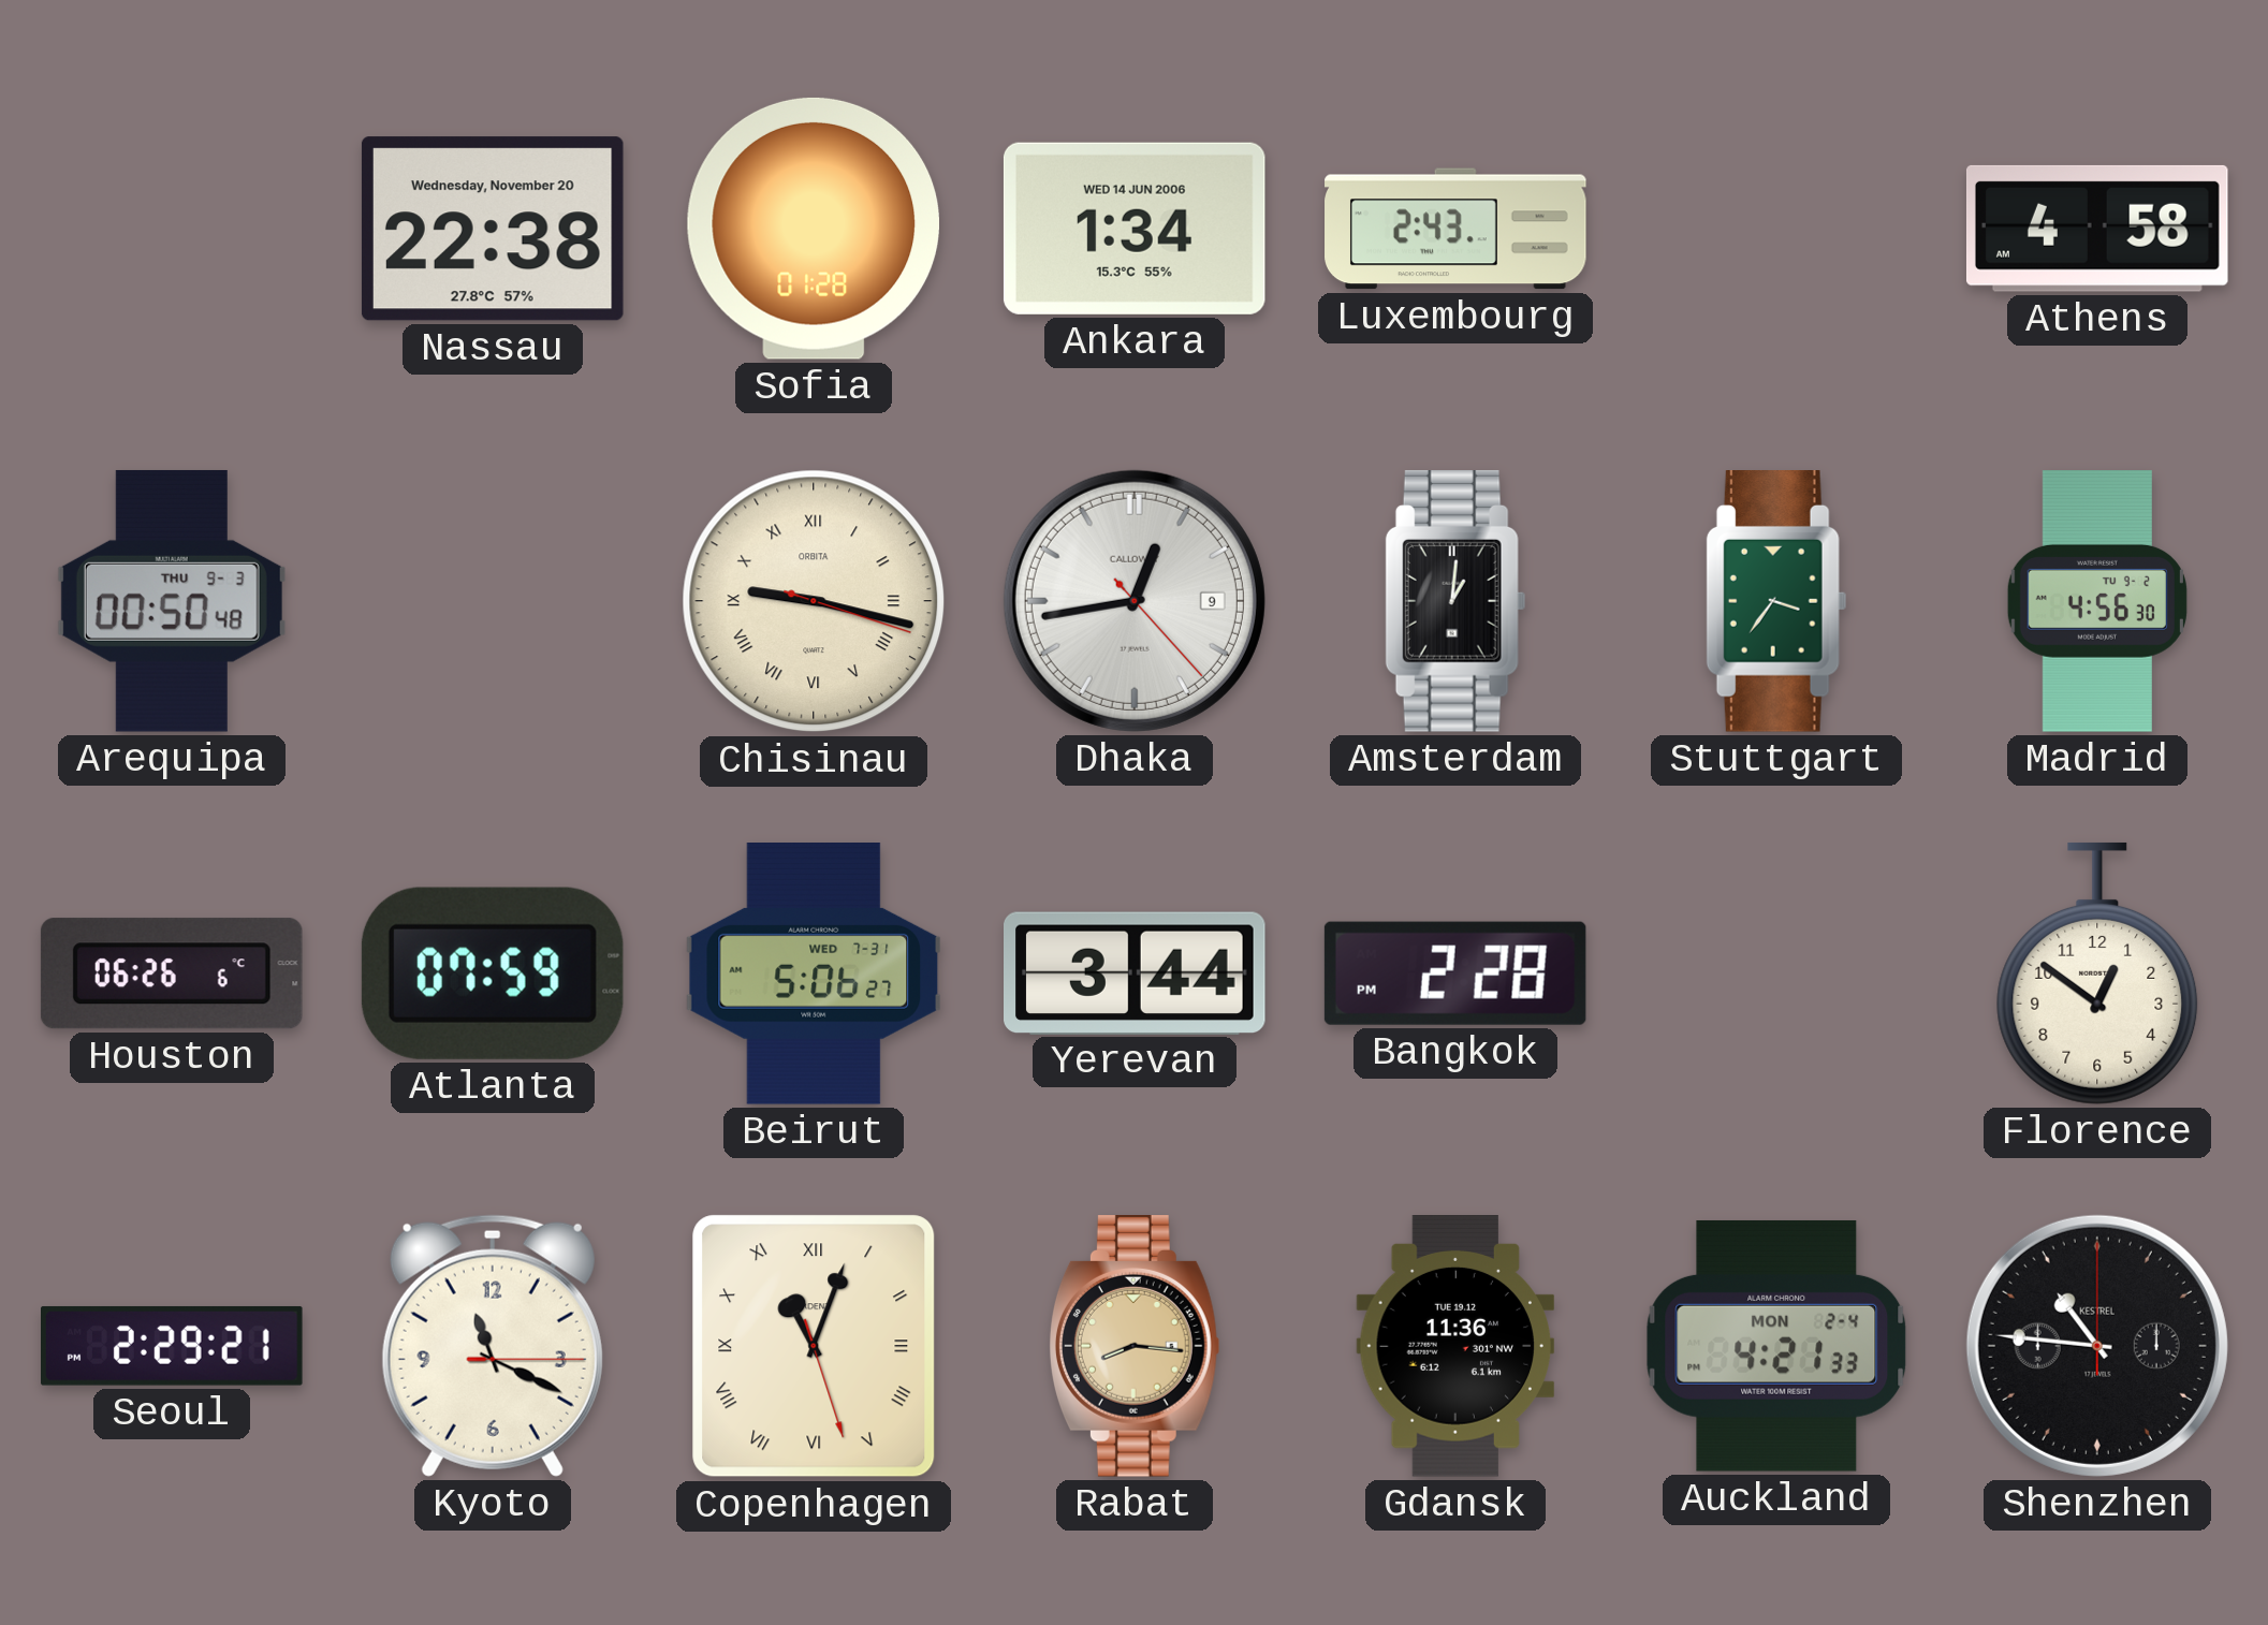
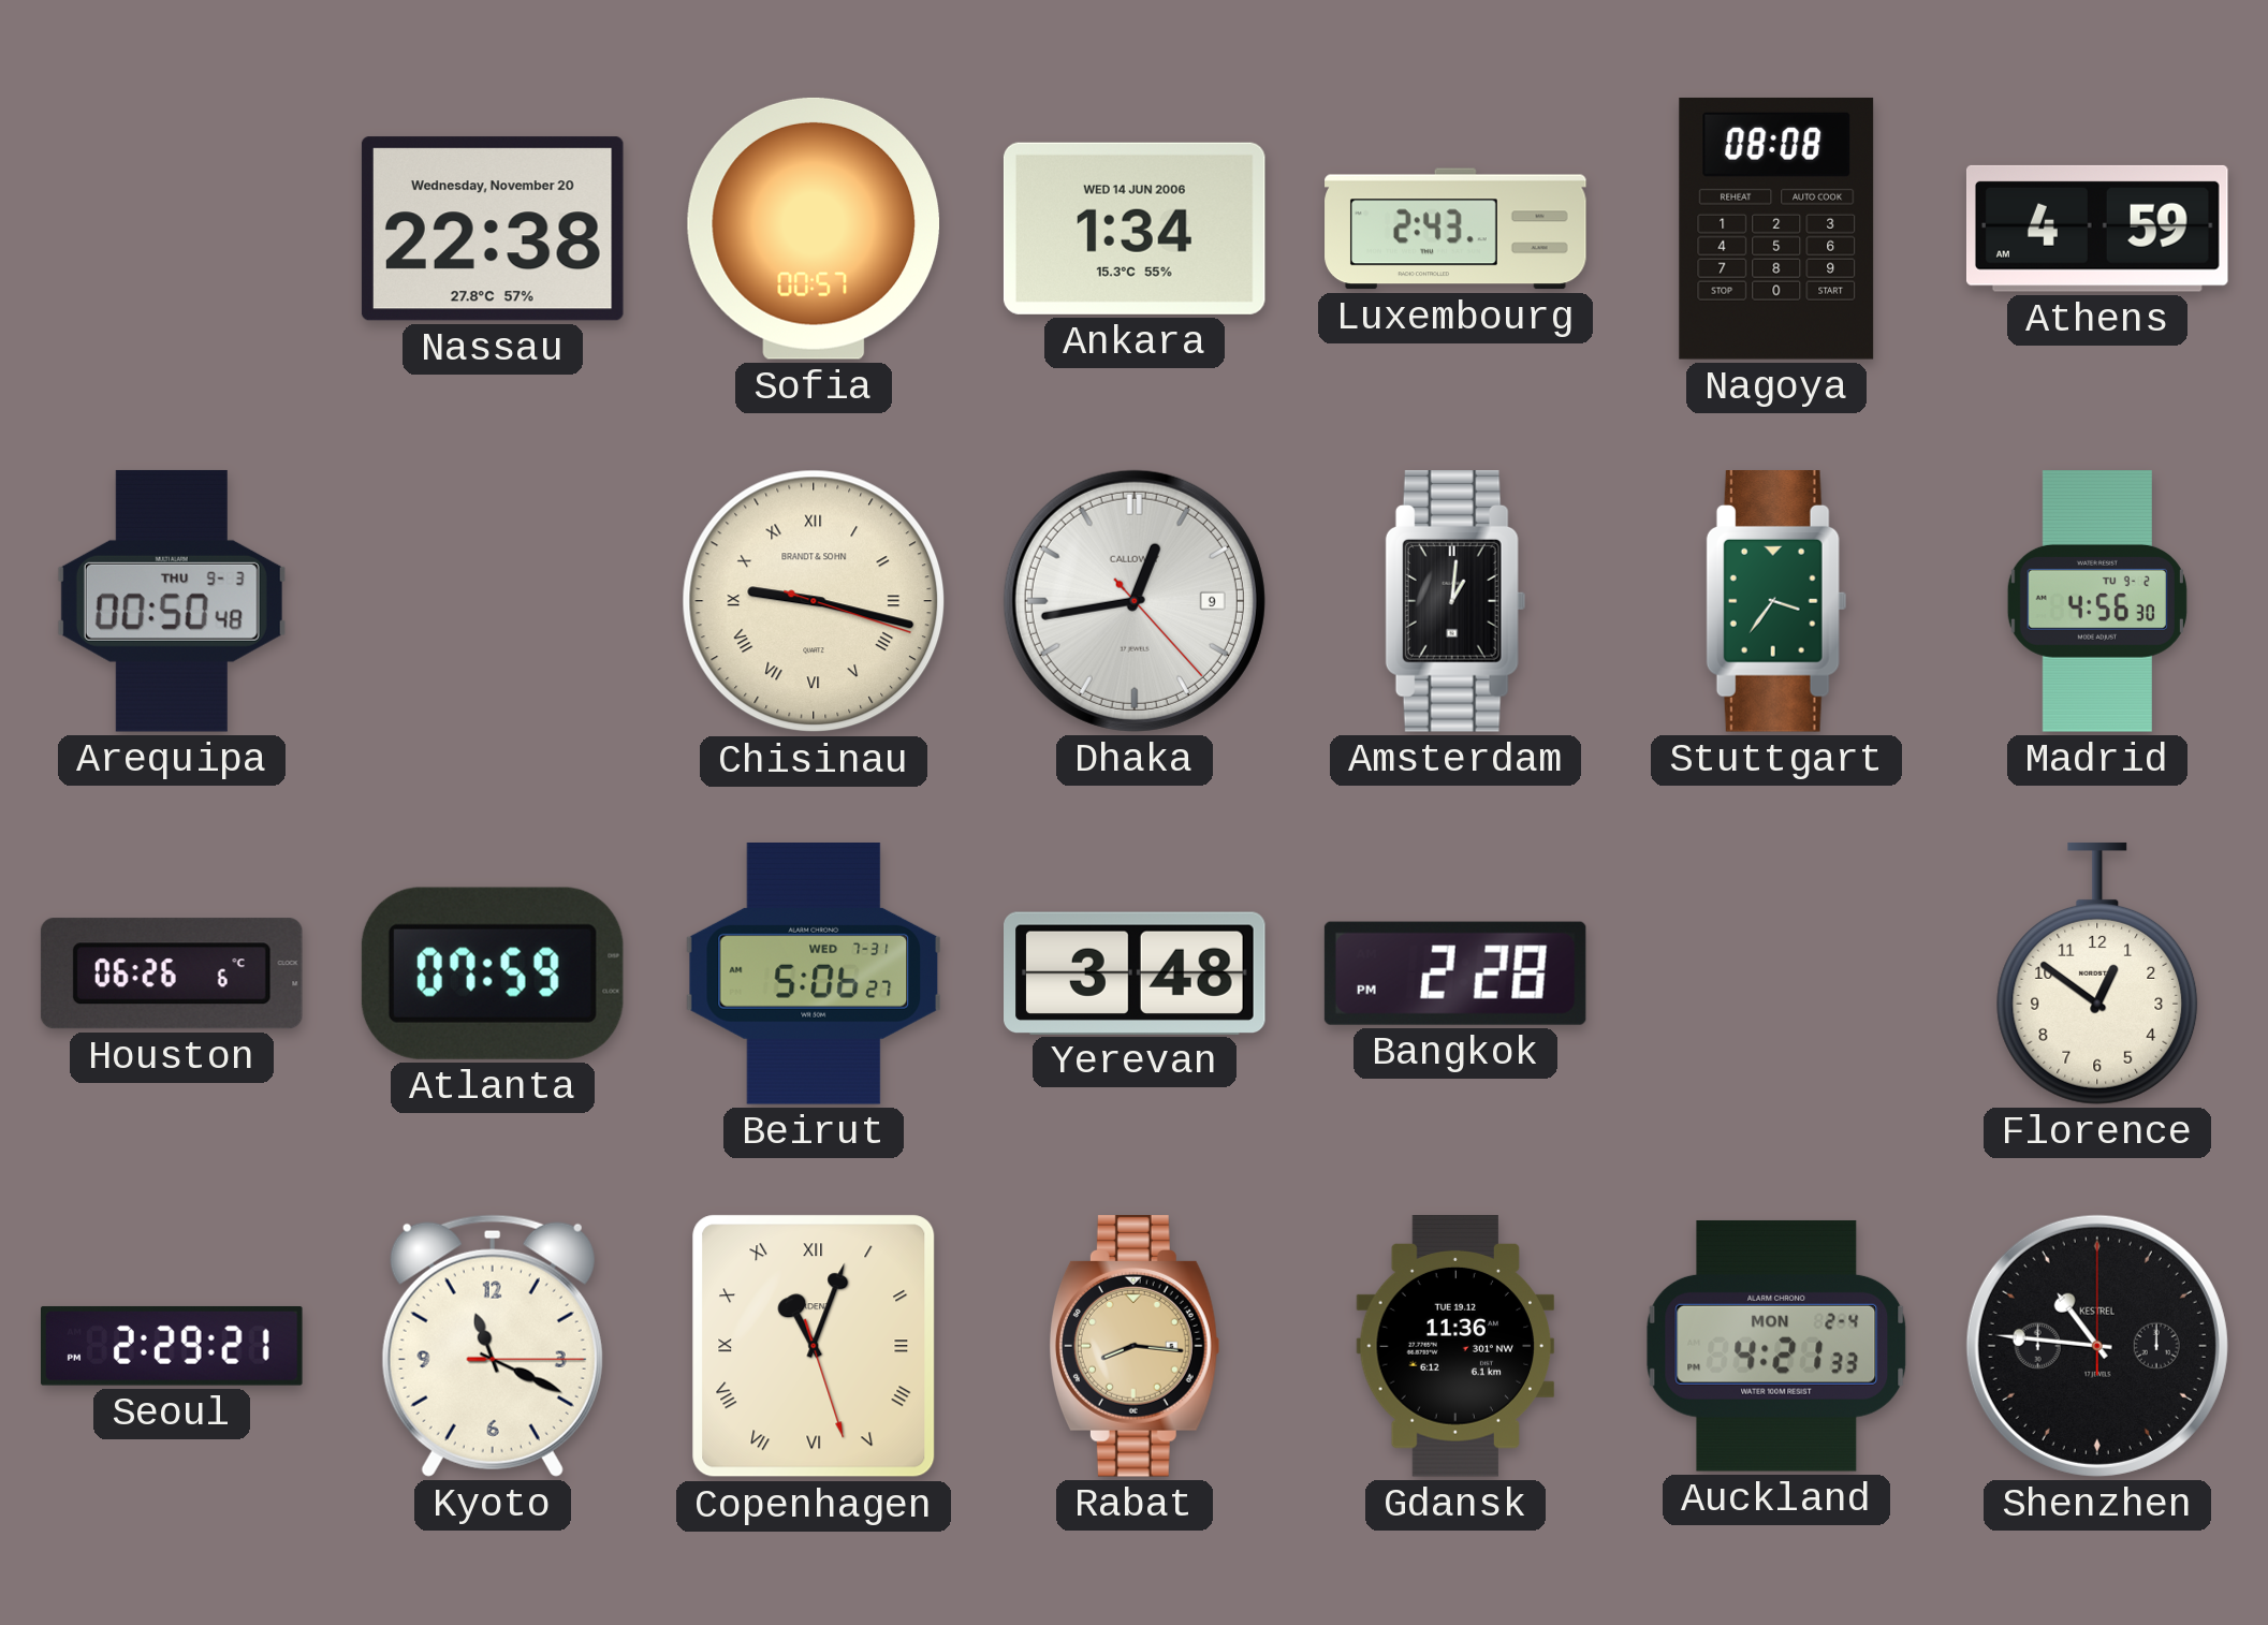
Sofia: 01:28 -> 00:57 (813, 229)
Nagoya: none -> 08:08 (1776, 229)
Athens: 4:58 -> 4:59 (2097, 229)
Chisinau brand: ORBITA -> BRANDT & SOHN (814, 601)
Yerevan: 3:44 -> 3:48 (1136, 972)
